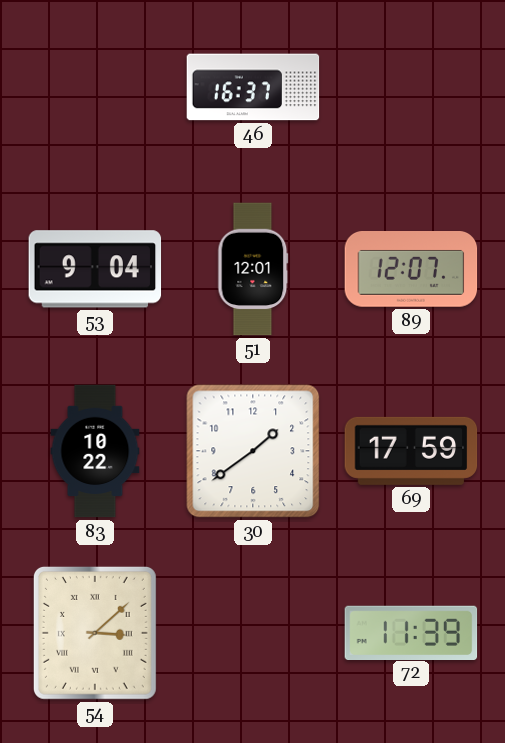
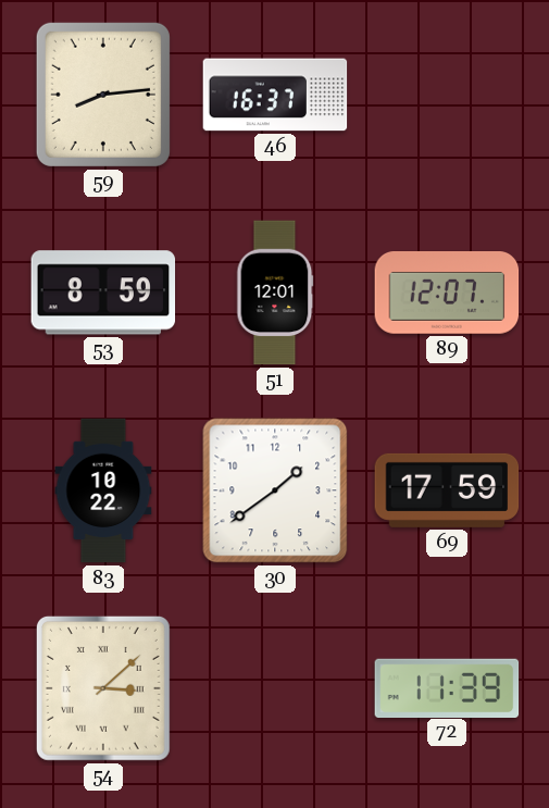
59: none -> 8:14 (103, 95)
53: 9:04 -> 8:59 (103, 293)
